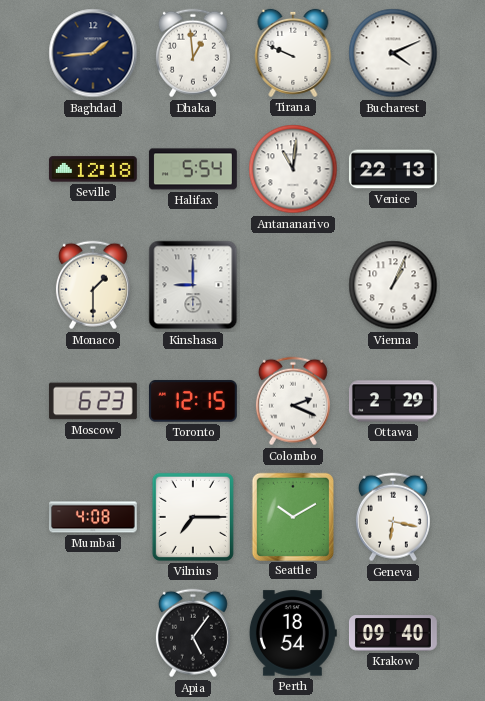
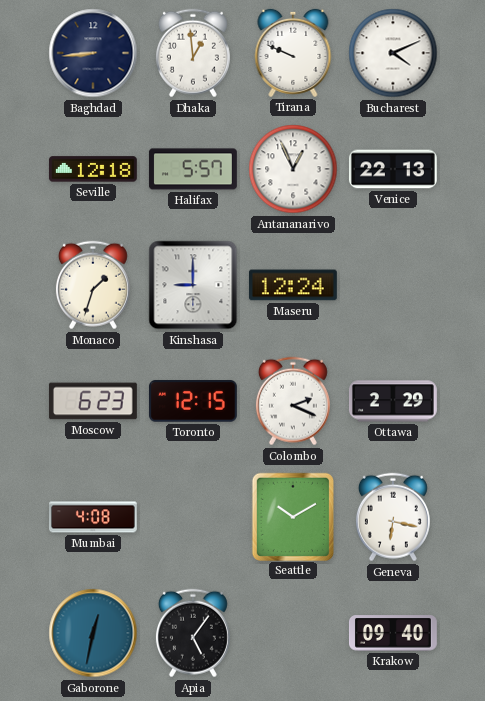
Baghdad: 1:44 -> 8:44 (93, 53)
Halifax: 5:54 -> 5:57 (193, 169)
Antananarivo: 11:01 -> 12:56 (293, 169)
Monaco: 1:30 -> 1:33 (93, 285)
Maseru: none -> 12:24 (293, 285)
Vienna: 1:04 -> none (393, 285)
Vilnius: 7:15 -> none (193, 517)
Gaborone: none -> 12:32 (93, 633)
Perth: 18:54 -> none (293, 633)
